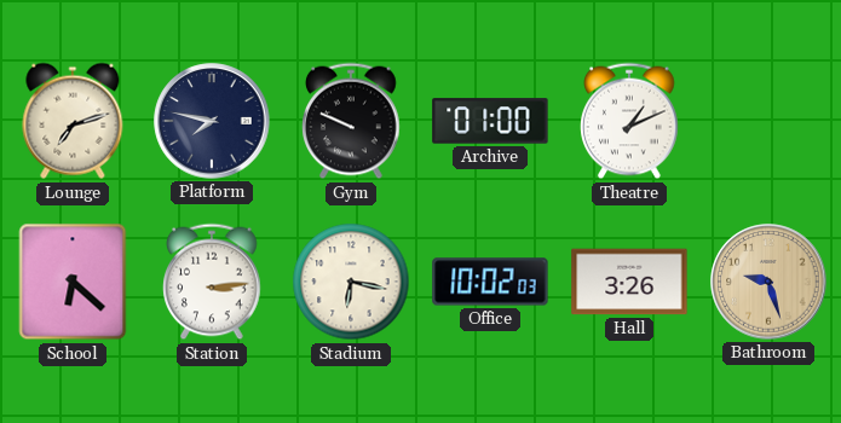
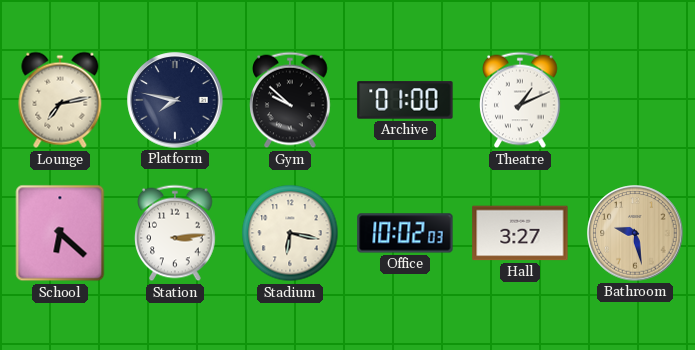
Lounge: 7:12 -> 7:13 (60, 100)
Gym: 9:49 -> 9:52 (290, 100)
Hall: 3:26 -> 3:27 (520, 233)
Bathroom: 9:27 -> 9:28 (635, 233)
